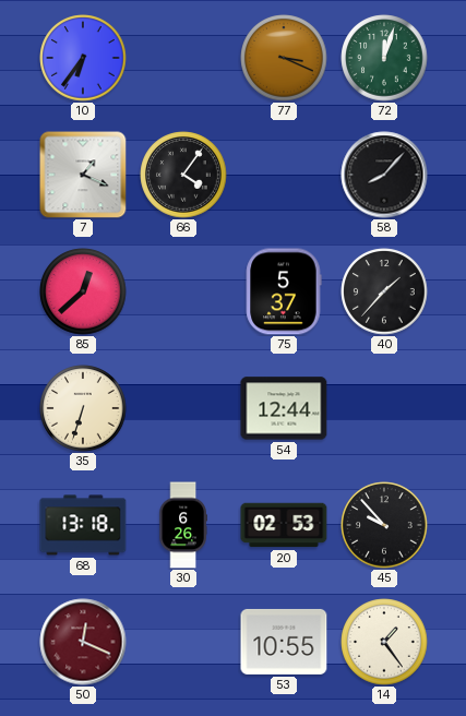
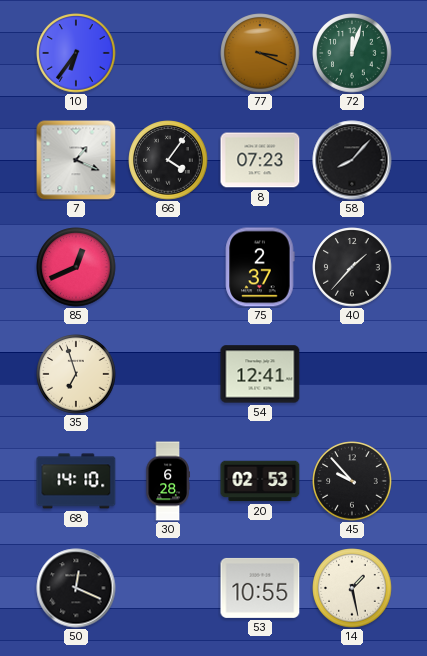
8: none -> 07:23 (260, 160)
85: 12:38 -> 12:41 (76, 267)
75: 5:37 -> 2:37 (260, 267)
35: 6:33 -> 6:57 (76, 374)
54: 12:44 -> 12:41 (260, 374)
68: 13:18 -> 14:10 (76, 481)
30: 6:26 -> 6:28 (168, 481)
50 dial: burgundy -> black (76, 588)
14: 1:24 -> 1:28 (352, 588)
